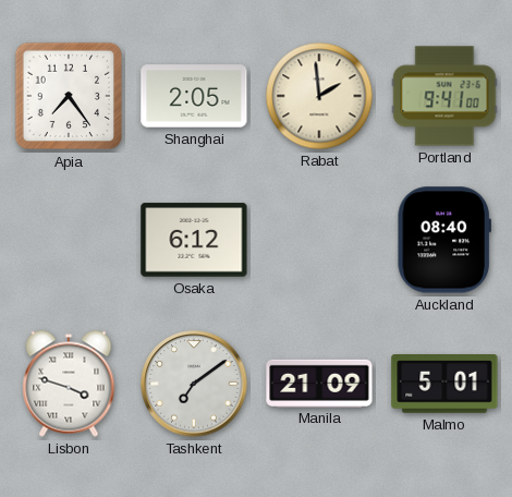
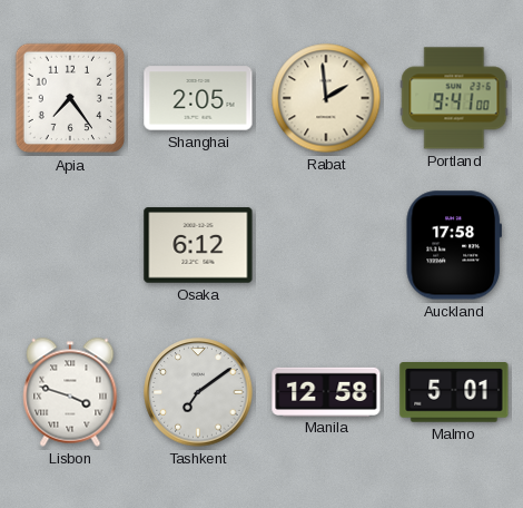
Auckland: 08:40 -> 17:58 (453, 245)
Manila: 21:09 -> 12:58 (326, 391)
